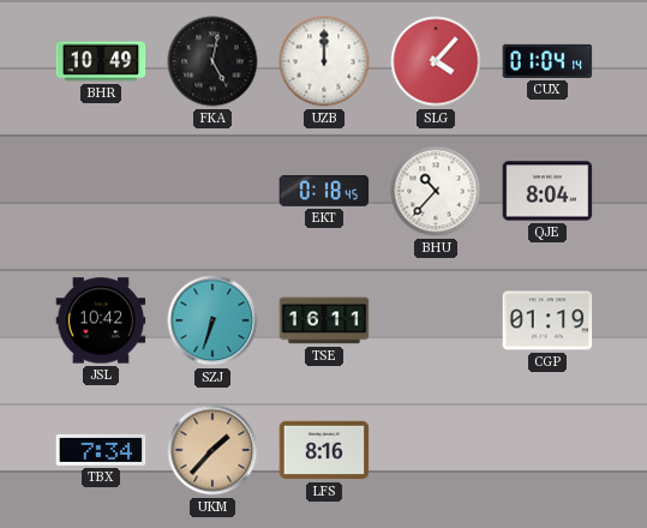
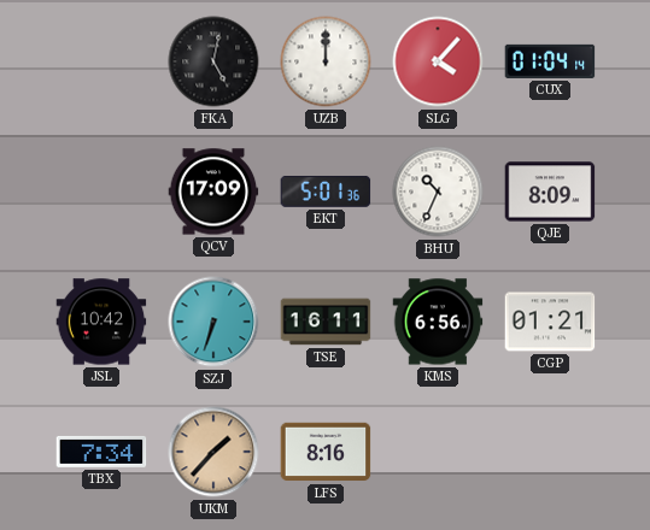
BHR: 10:49 -> none (101, 61)
QCV: none -> 17:09 (213, 192)
EKT: 0:18 -> 5:01 (326, 192)
BHU: 10:37 -> 10:34 (438, 192)
QJE: 8:04 -> 8:09 (550, 192)
KMS: none -> 6:56 (438, 322)
CGP: 01:19 -> 01:21 (550, 322)
